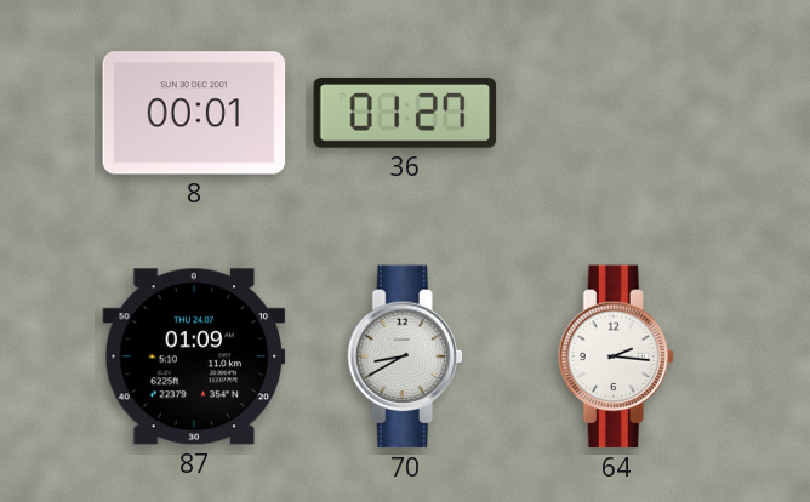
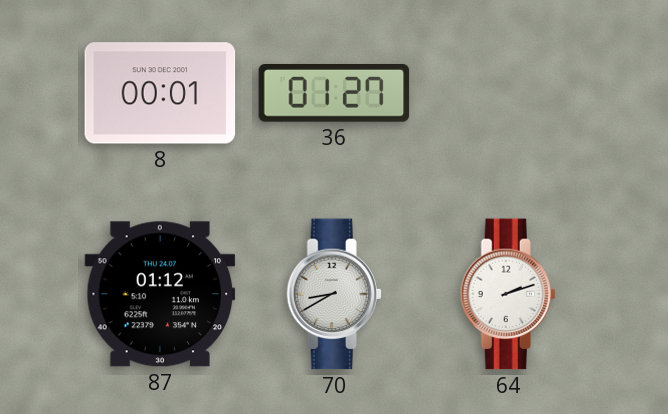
87: 01:09 -> 01:12 (160, 294)
64: 2:16 -> 2:12 (508, 294)
